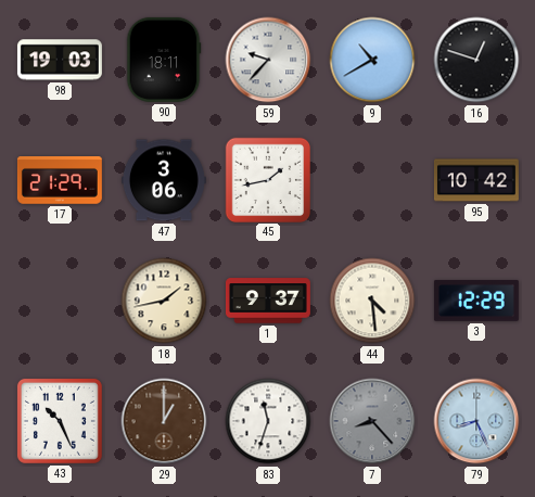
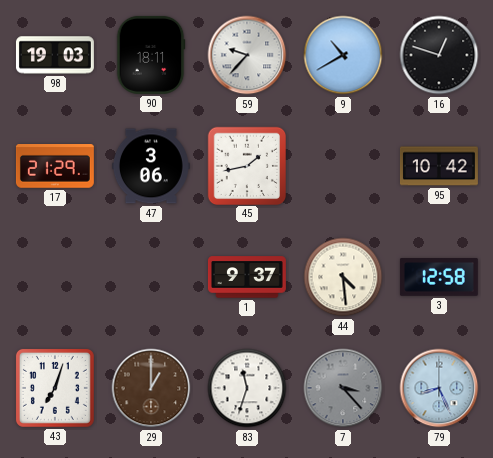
18: 1:43 -> none (164, 301)
3: 12:29 -> 12:58 (439, 278)
43: 10:26 -> 7:03 (55, 388)
7: 8:23 -> 3:23 (343, 388)
